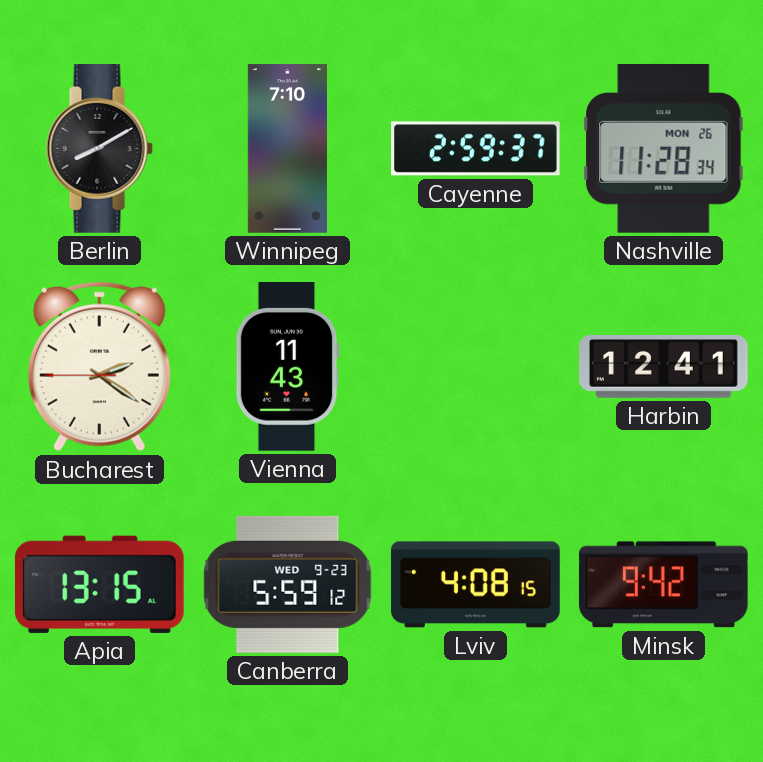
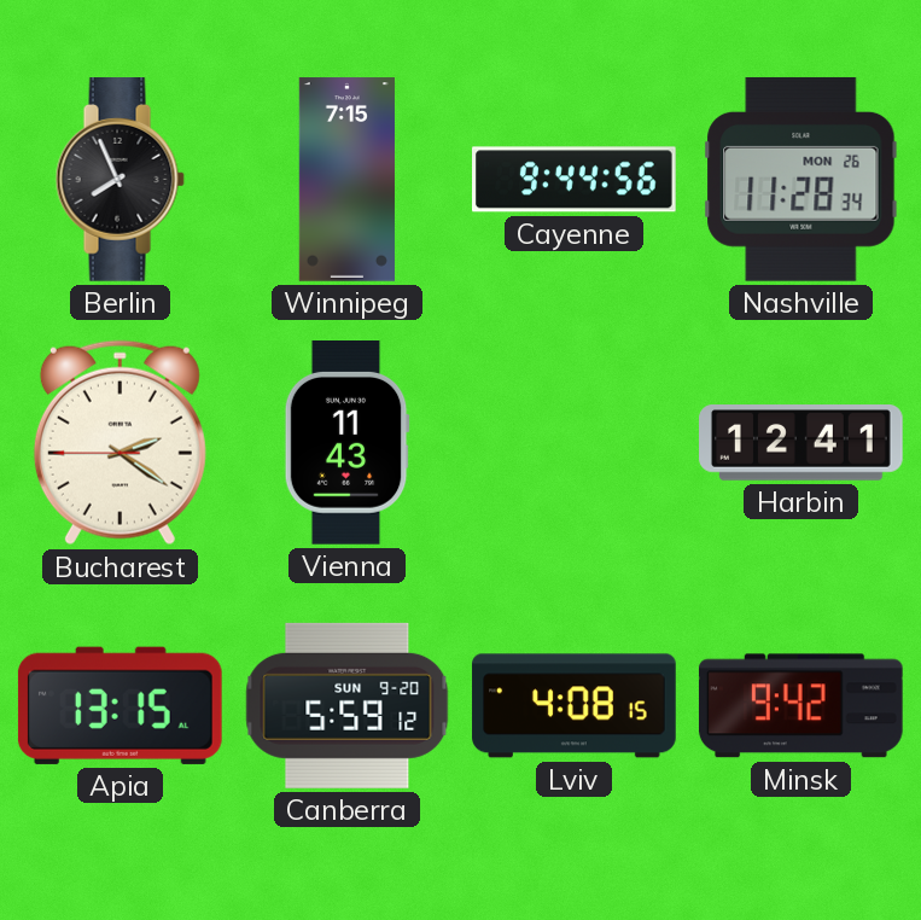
Berlin: 8:10 -> 7:56 (120, 180)
Winnipeg: 7:10 -> 7:15 (346, 180)
Cayenne: 2:59 -> 9:44 (575, 180)
Canberra date: WED 9-23 -> SUN 9-20 (348, 705)
